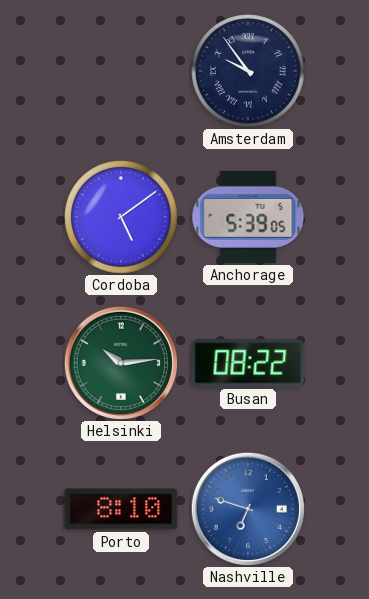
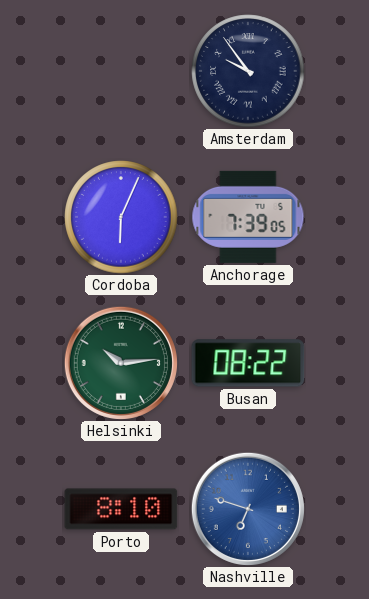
Cordoba: 5:09 -> 6:04 (121, 217)
Anchorage: 5:39 -> 7:39 (248, 217)
